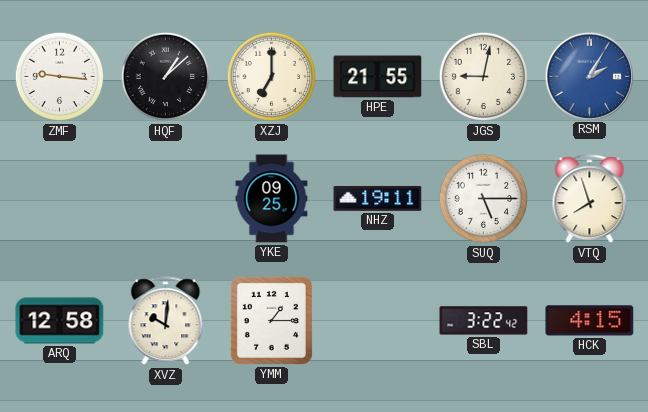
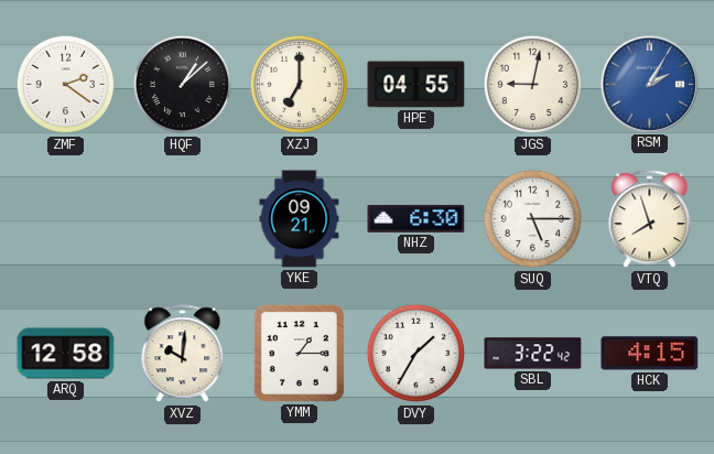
ZMF: 9:16 -> 2:21 (66, 85)
HPE: 21:55 -> 04:55 (416, 85)
YKE: 09:25 -> 09:21 (300, 219)
NHZ: 19:11 -> 6:30 (416, 218)
DVY: none -> 1:35 (416, 354)
